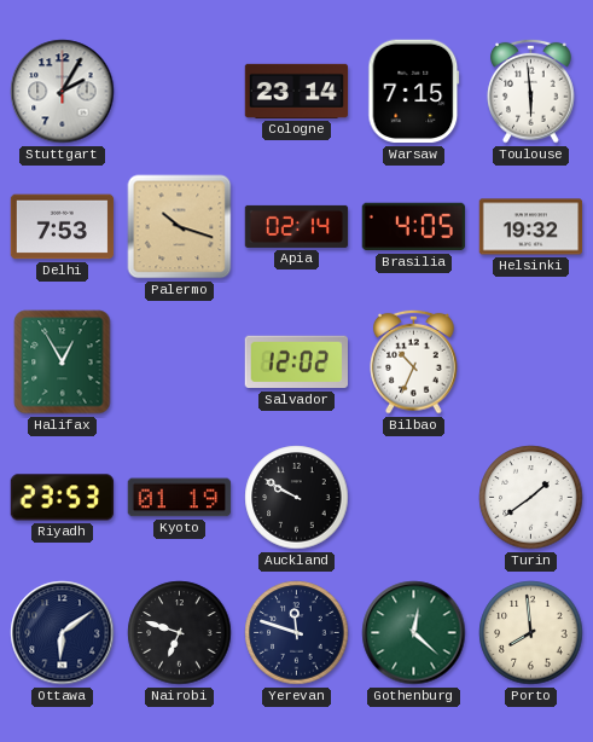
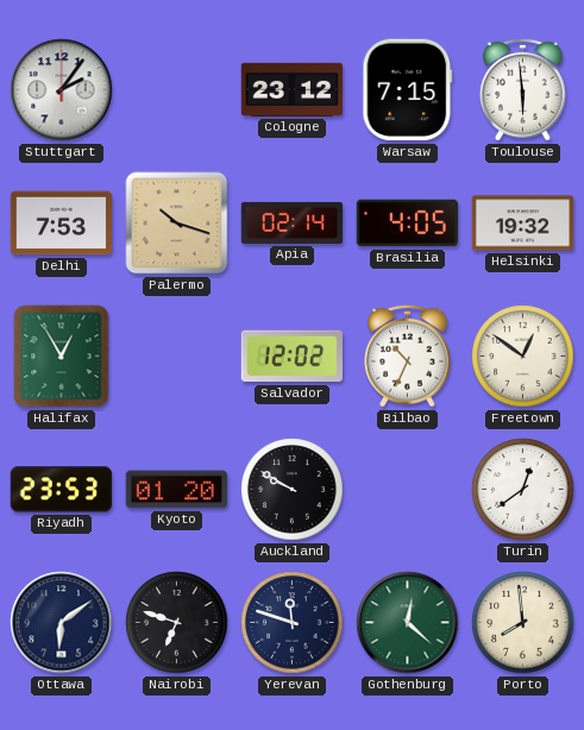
Stuttgart: 2:05 -> 2:06 (62, 90)
Cologne: 23:14 -> 23:12 (293, 89)
Freetown: none -> 12:51 (523, 357)
Kyoto: 01:19 -> 01:20 (177, 490)
Turin: 1:39 -> 12:39 (523, 490)
